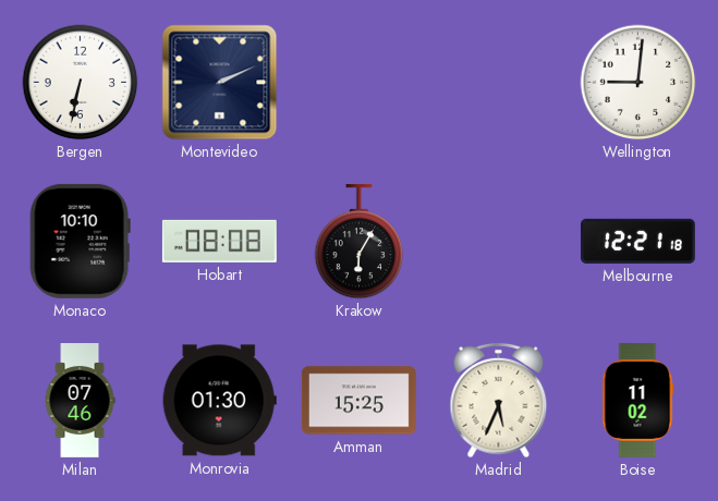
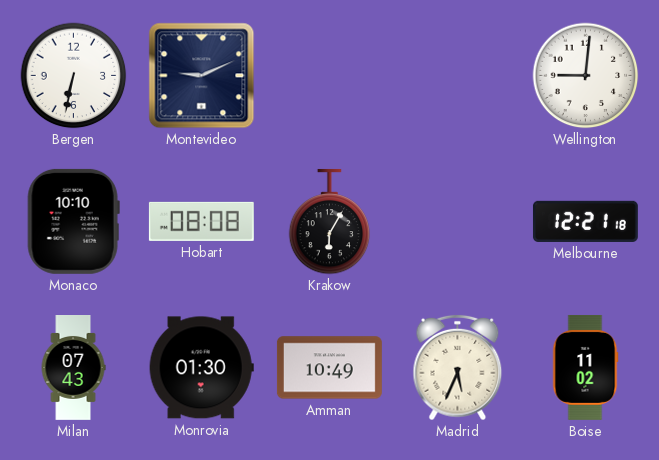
Montevideo: 2:11 -> 9:11 (202, 76)
Milan: 07:46 -> 07:43 (73, 368)
Amman: 15:25 -> 10:49 (329, 368)
